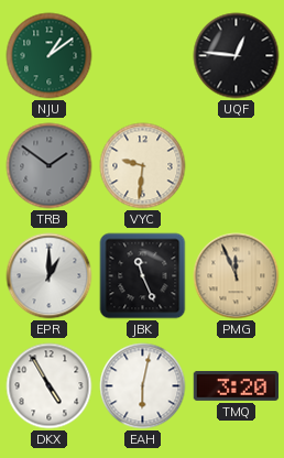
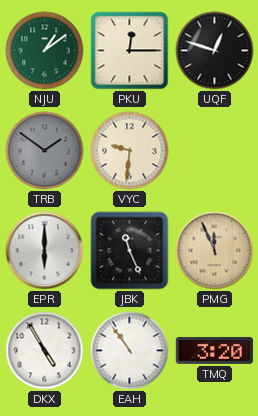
PKU: none -> 12:15 (130, 51)
UQF: 12:46 -> 12:48 (215, 51)
EPR: 1:00 -> 6:00 (45, 251)
EAH: 6:02 -> 10:54 (130, 351)
